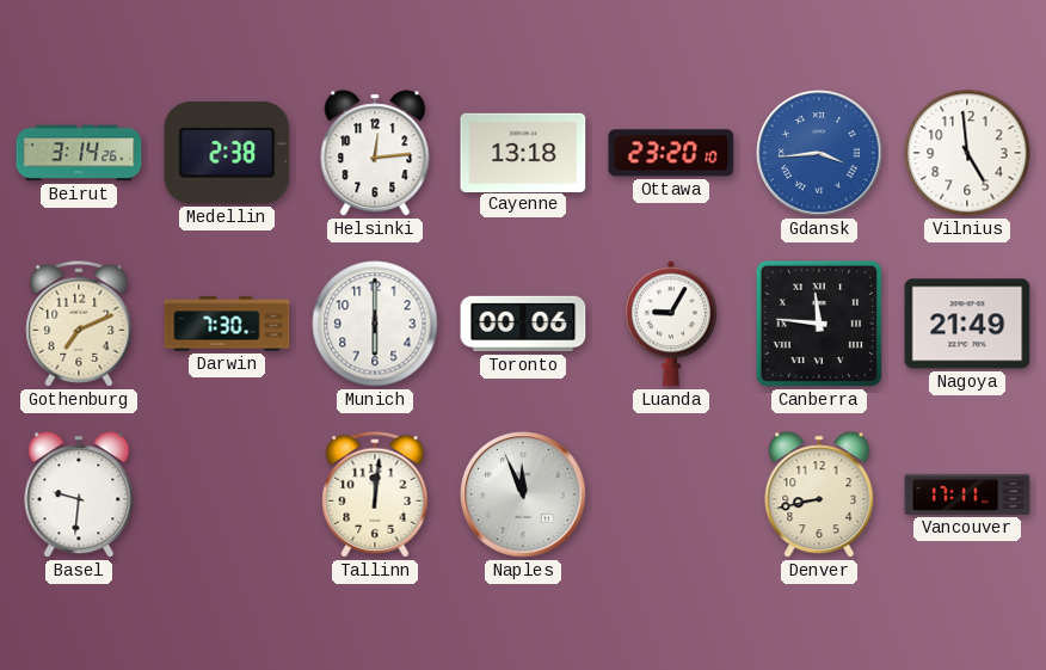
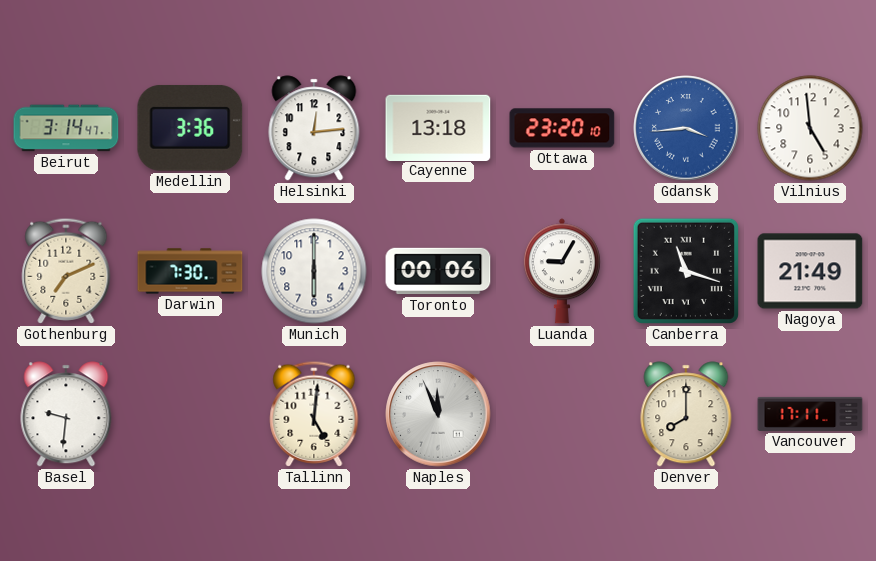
Beirut: 3:14:26 -> 3:14:47 (66, 128)
Medellin: 2:38 -> 3:36 (190, 128)
Canberra: 11:46 -> 11:18 (686, 271)
Tallinn: 12:01 -> 5:01 (314, 414)
Denver: 8:43 -> 8:00 (686, 414)
